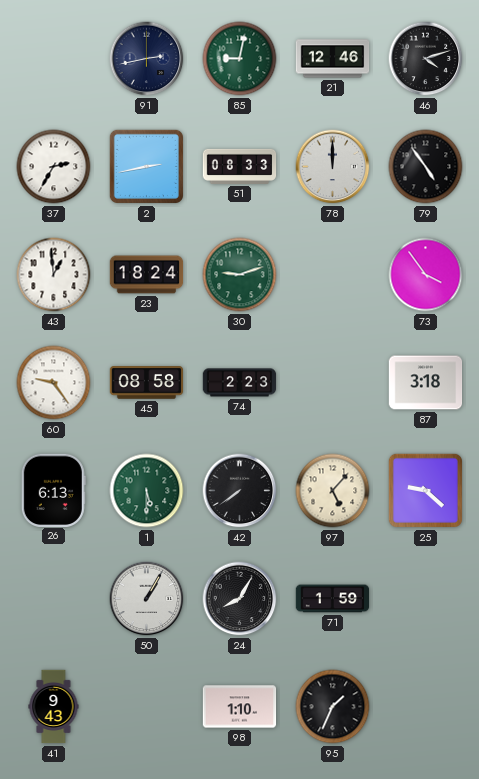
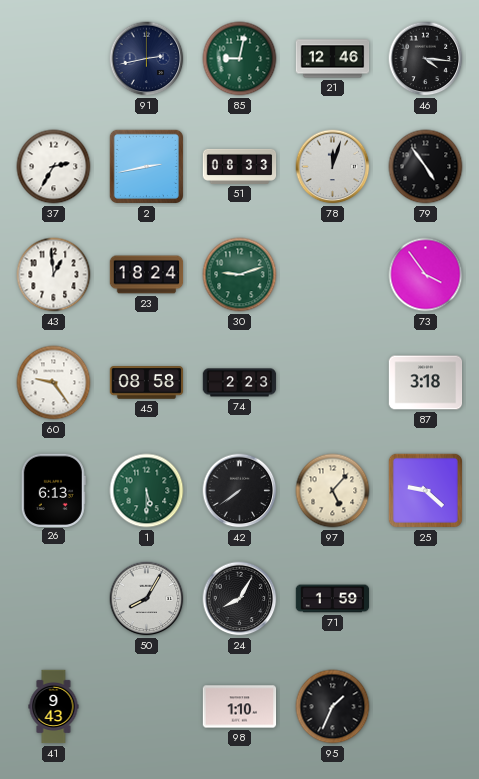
46: 4:12 -> 4:16 (426, 59)
78: 12:00 -> 12:03 (333, 167)
50: 1:05 -> 8:05 (147, 599)
